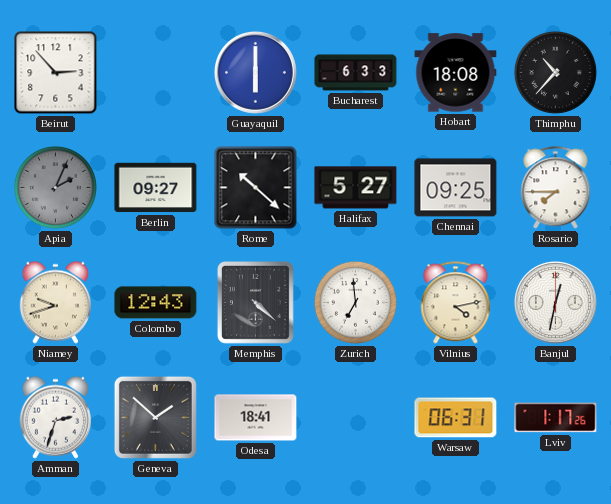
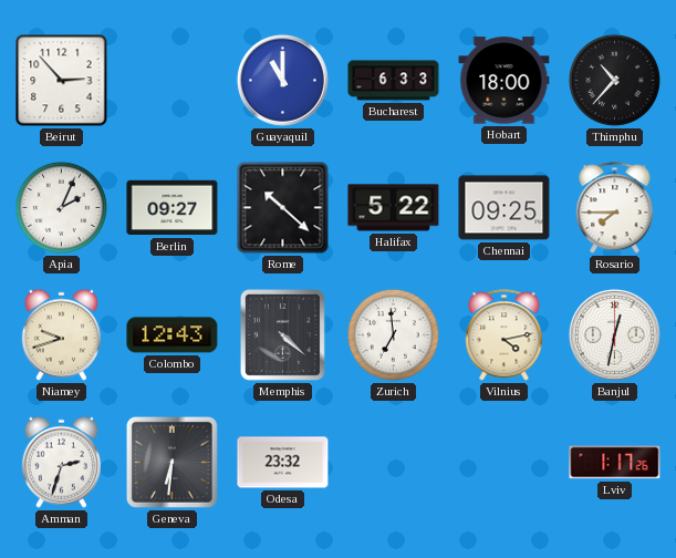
Guayaquil: 6:00 -> 11:00 (282, 80)
Hobart: 18:08 -> 18:00 (505, 81)
Apia dial: grey -> white (61, 207)
Halifax: 5:27 -> 5:22 (394, 208)
Geneva: 1:52 -> 6:31 (171, 462)
Odesa: 18:41 -> 23:32 (283, 463)
Warsaw: 06:31 -> none (456, 418)
